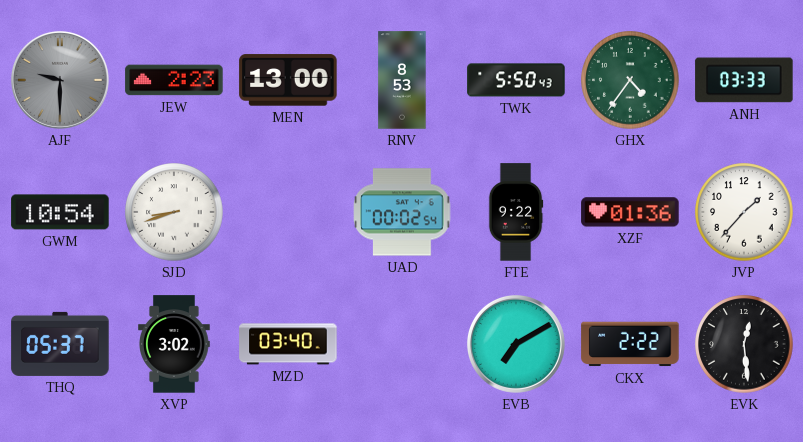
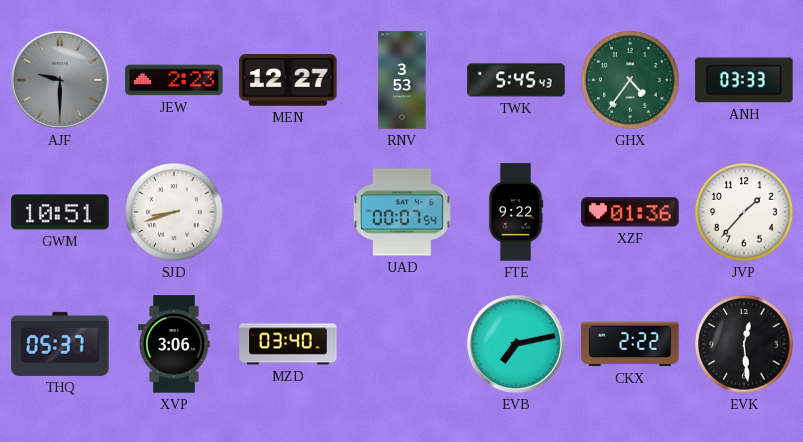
MEN: 13:00 -> 12:27 (288, 80)
RNV: 8:53 -> 3:53 (402, 80)
TWK: 5:50 -> 5:45 (516, 80)
GWM: 10:54 -> 10:51 (60, 212)
UAD: 00:02 -> 00:07 (402, 212)
XVP: 3:02 -> 3:06 (175, 344)
EVB: 7:10 -> 7:13 (516, 344)
